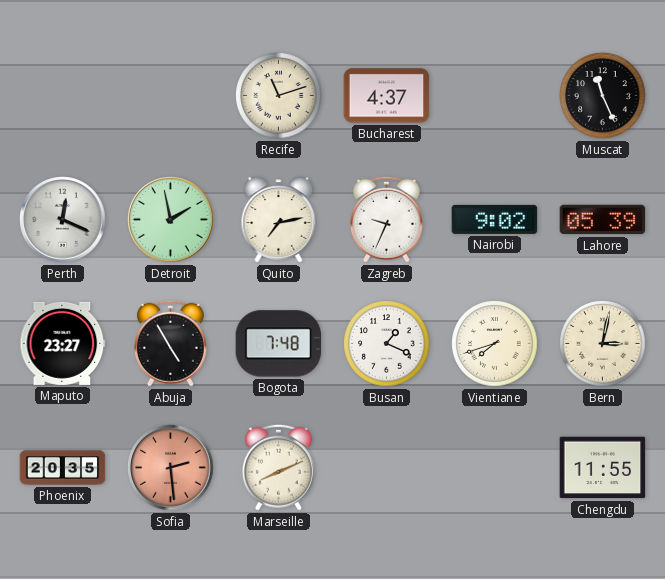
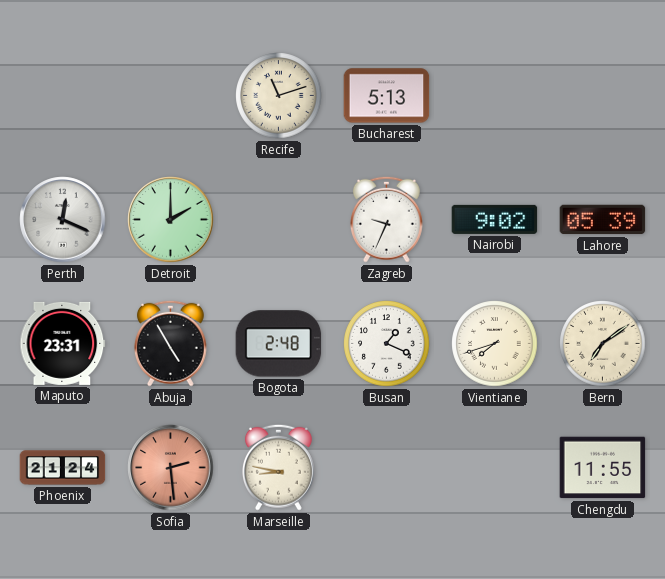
Bucharest: 4:37 -> 5:13 (387, 96)
Muscat: 11:26 -> none (603, 96)
Detroit: 1:58 -> 2:00 (171, 220)
Quito: 7:13 -> none (279, 220)
Maputo: 23:27 -> 23:31 (63, 343)
Bogota: 7:48 -> 2:48 (279, 344)
Bern: 3:02 -> 7:09 (603, 344)
Phoenix: 20:35 -> 21:24 (63, 468)
Marseille: 8:11 -> 8:47 (278, 467)
